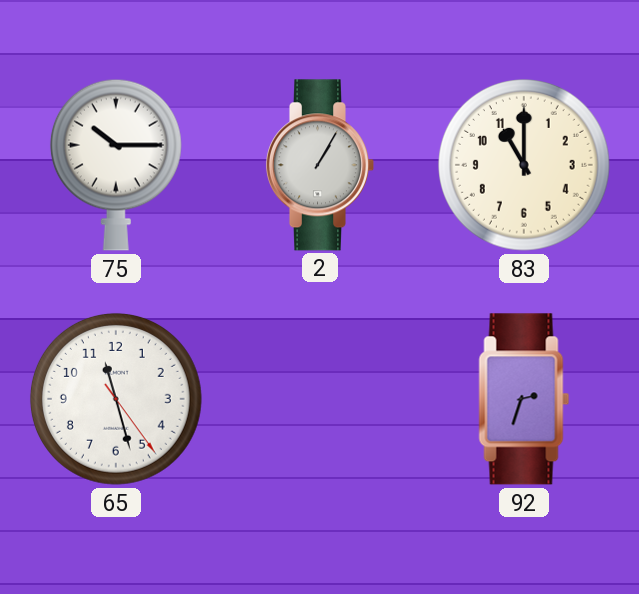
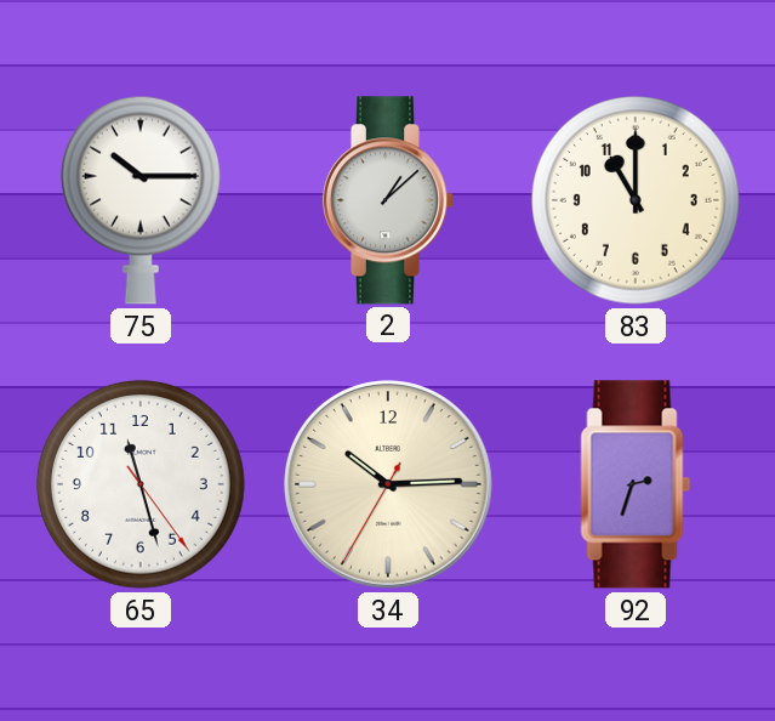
2: 1:05 -> 1:08 (387, 200)
34: none -> 10:14 (388, 484)
